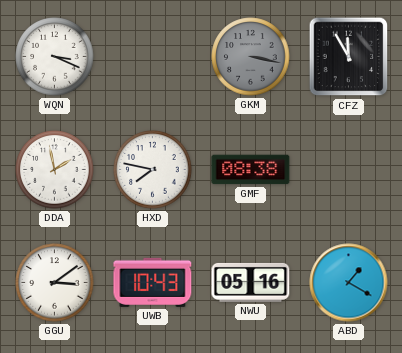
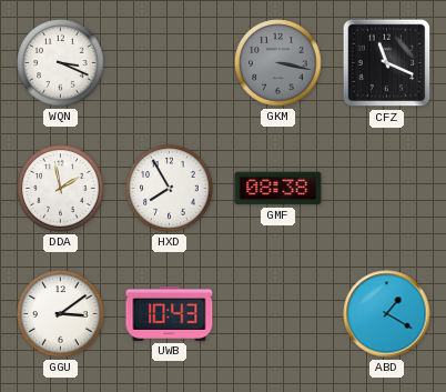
CFZ: 11:55 -> 11:19 (387, 63)
HXD: 7:47 -> 7:55 (170, 189)
NWU: 05:16 -> none (251, 282)
